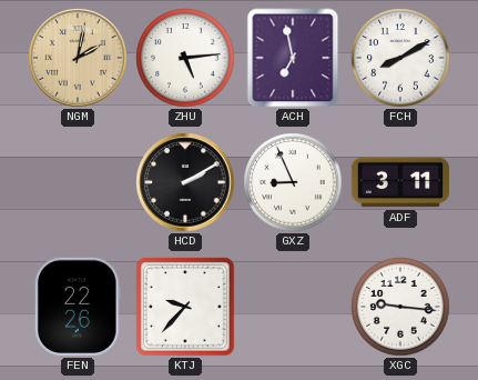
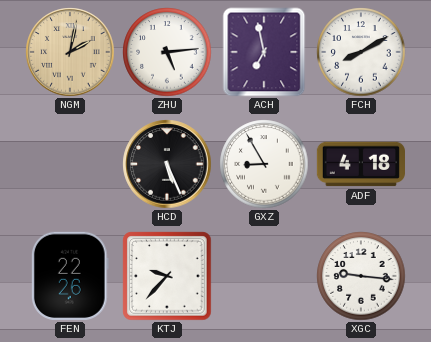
HCD: 2:10 -> 5:26 (167, 164)
GXZ: 8:56 -> 8:55 (264, 164)
ADF: 3:11 -> 4:18 (360, 164)
